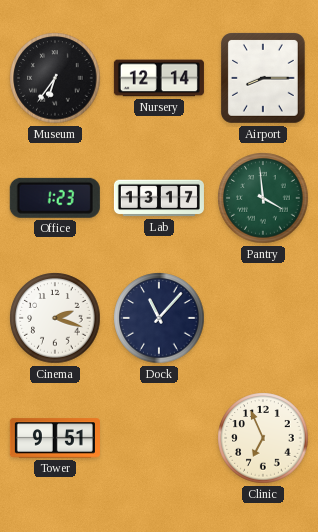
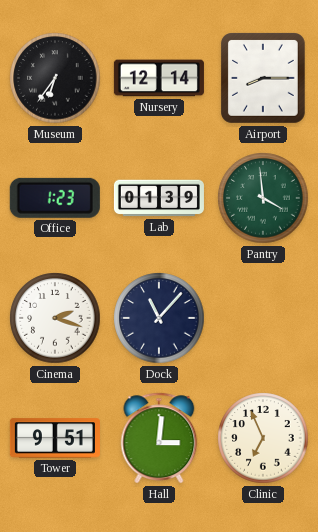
Lab: 13:17 -> 01:39 (159, 198)
Hall: none -> 3:01 (159, 438)
